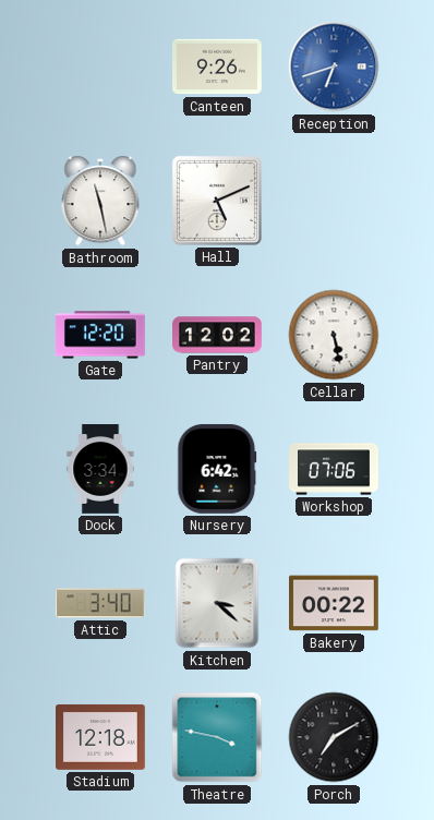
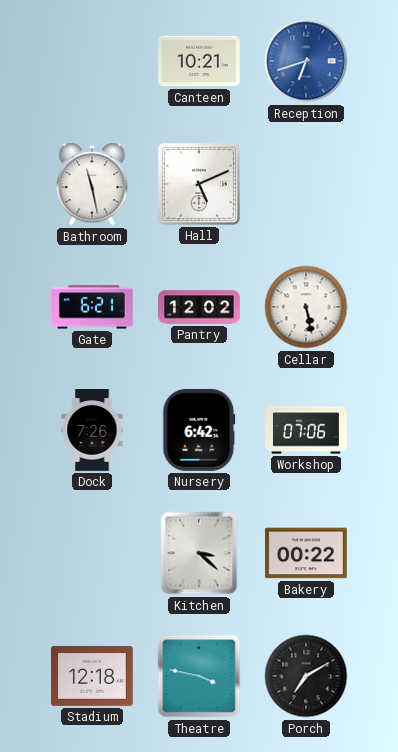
Canteen: 9:26 -> 10:21 (200, 61)
Gate: 12:20 -> 6:21 (92, 307)
Dock: 3:34 -> 7:26 (92, 430)
Attic: 3:40 -> none (100, 603)
